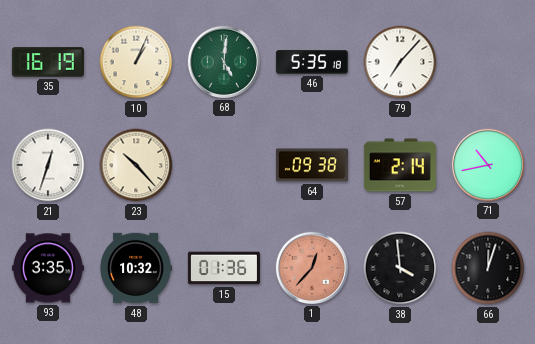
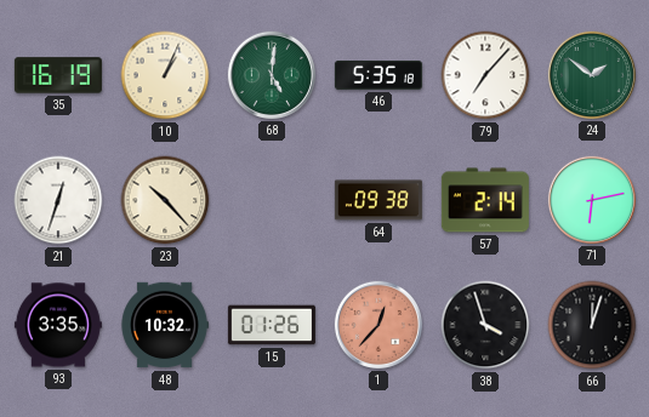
24: none -> 1:51 (592, 75)
71: 10:43 -> 6:13 (592, 200)
15: 01:36 -> 01:26 (272, 325)
38: 3:59 -> 3:57 (485, 325)
